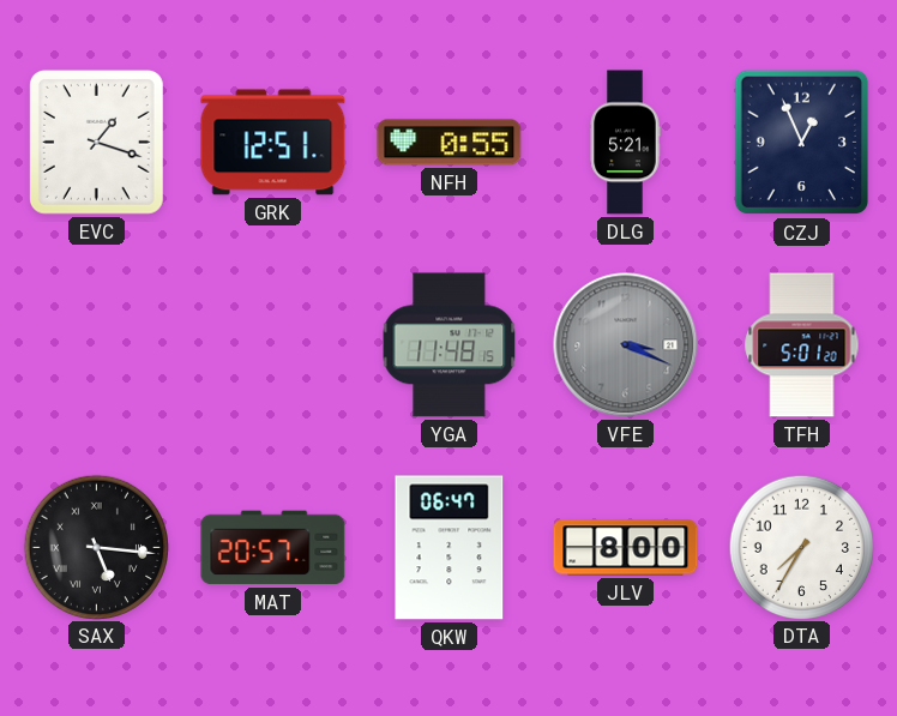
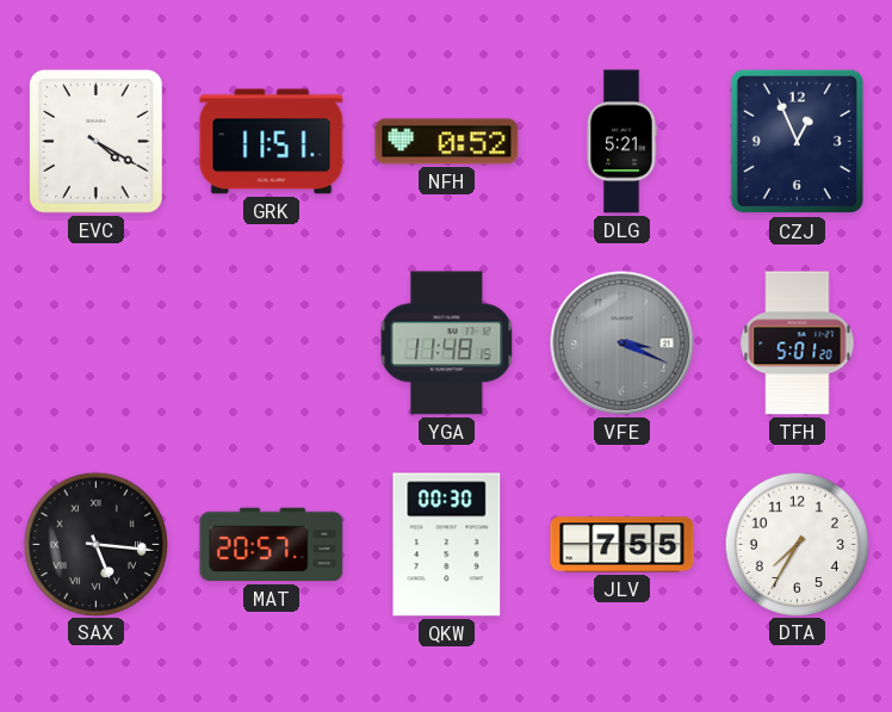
EVC: 1:18 -> 4:20 (95, 141)
GRK: 12:51 -> 11:51 (272, 142)
NFH: 0:55 -> 0:52 (447, 142)
QKW: 06:47 -> 00:30 (447, 545)
JLV: 8:00 -> 7:55 (622, 545)
